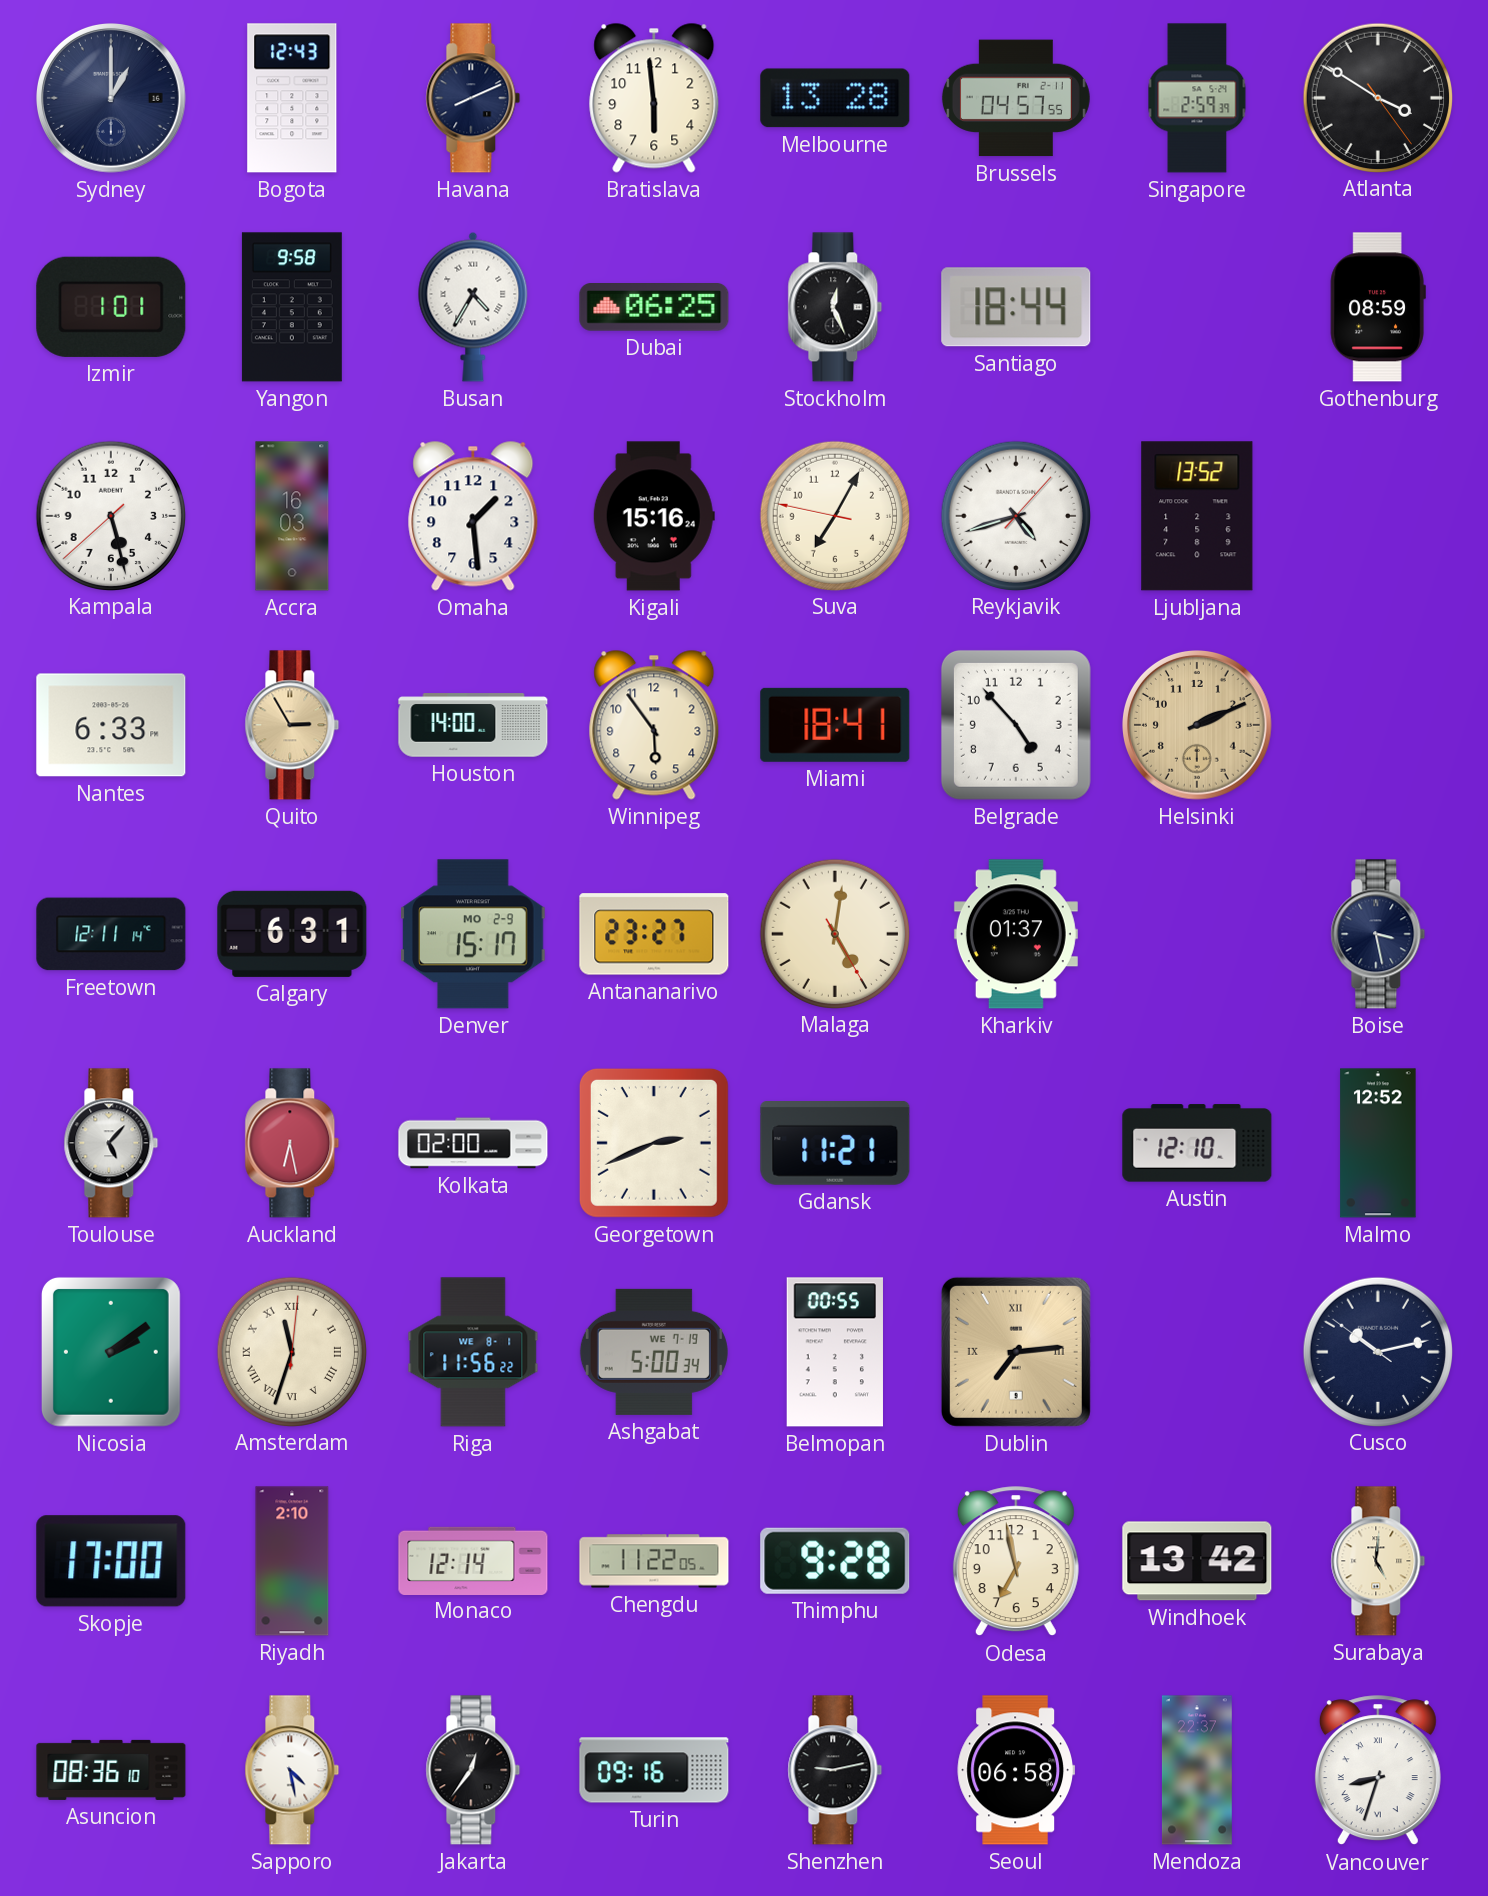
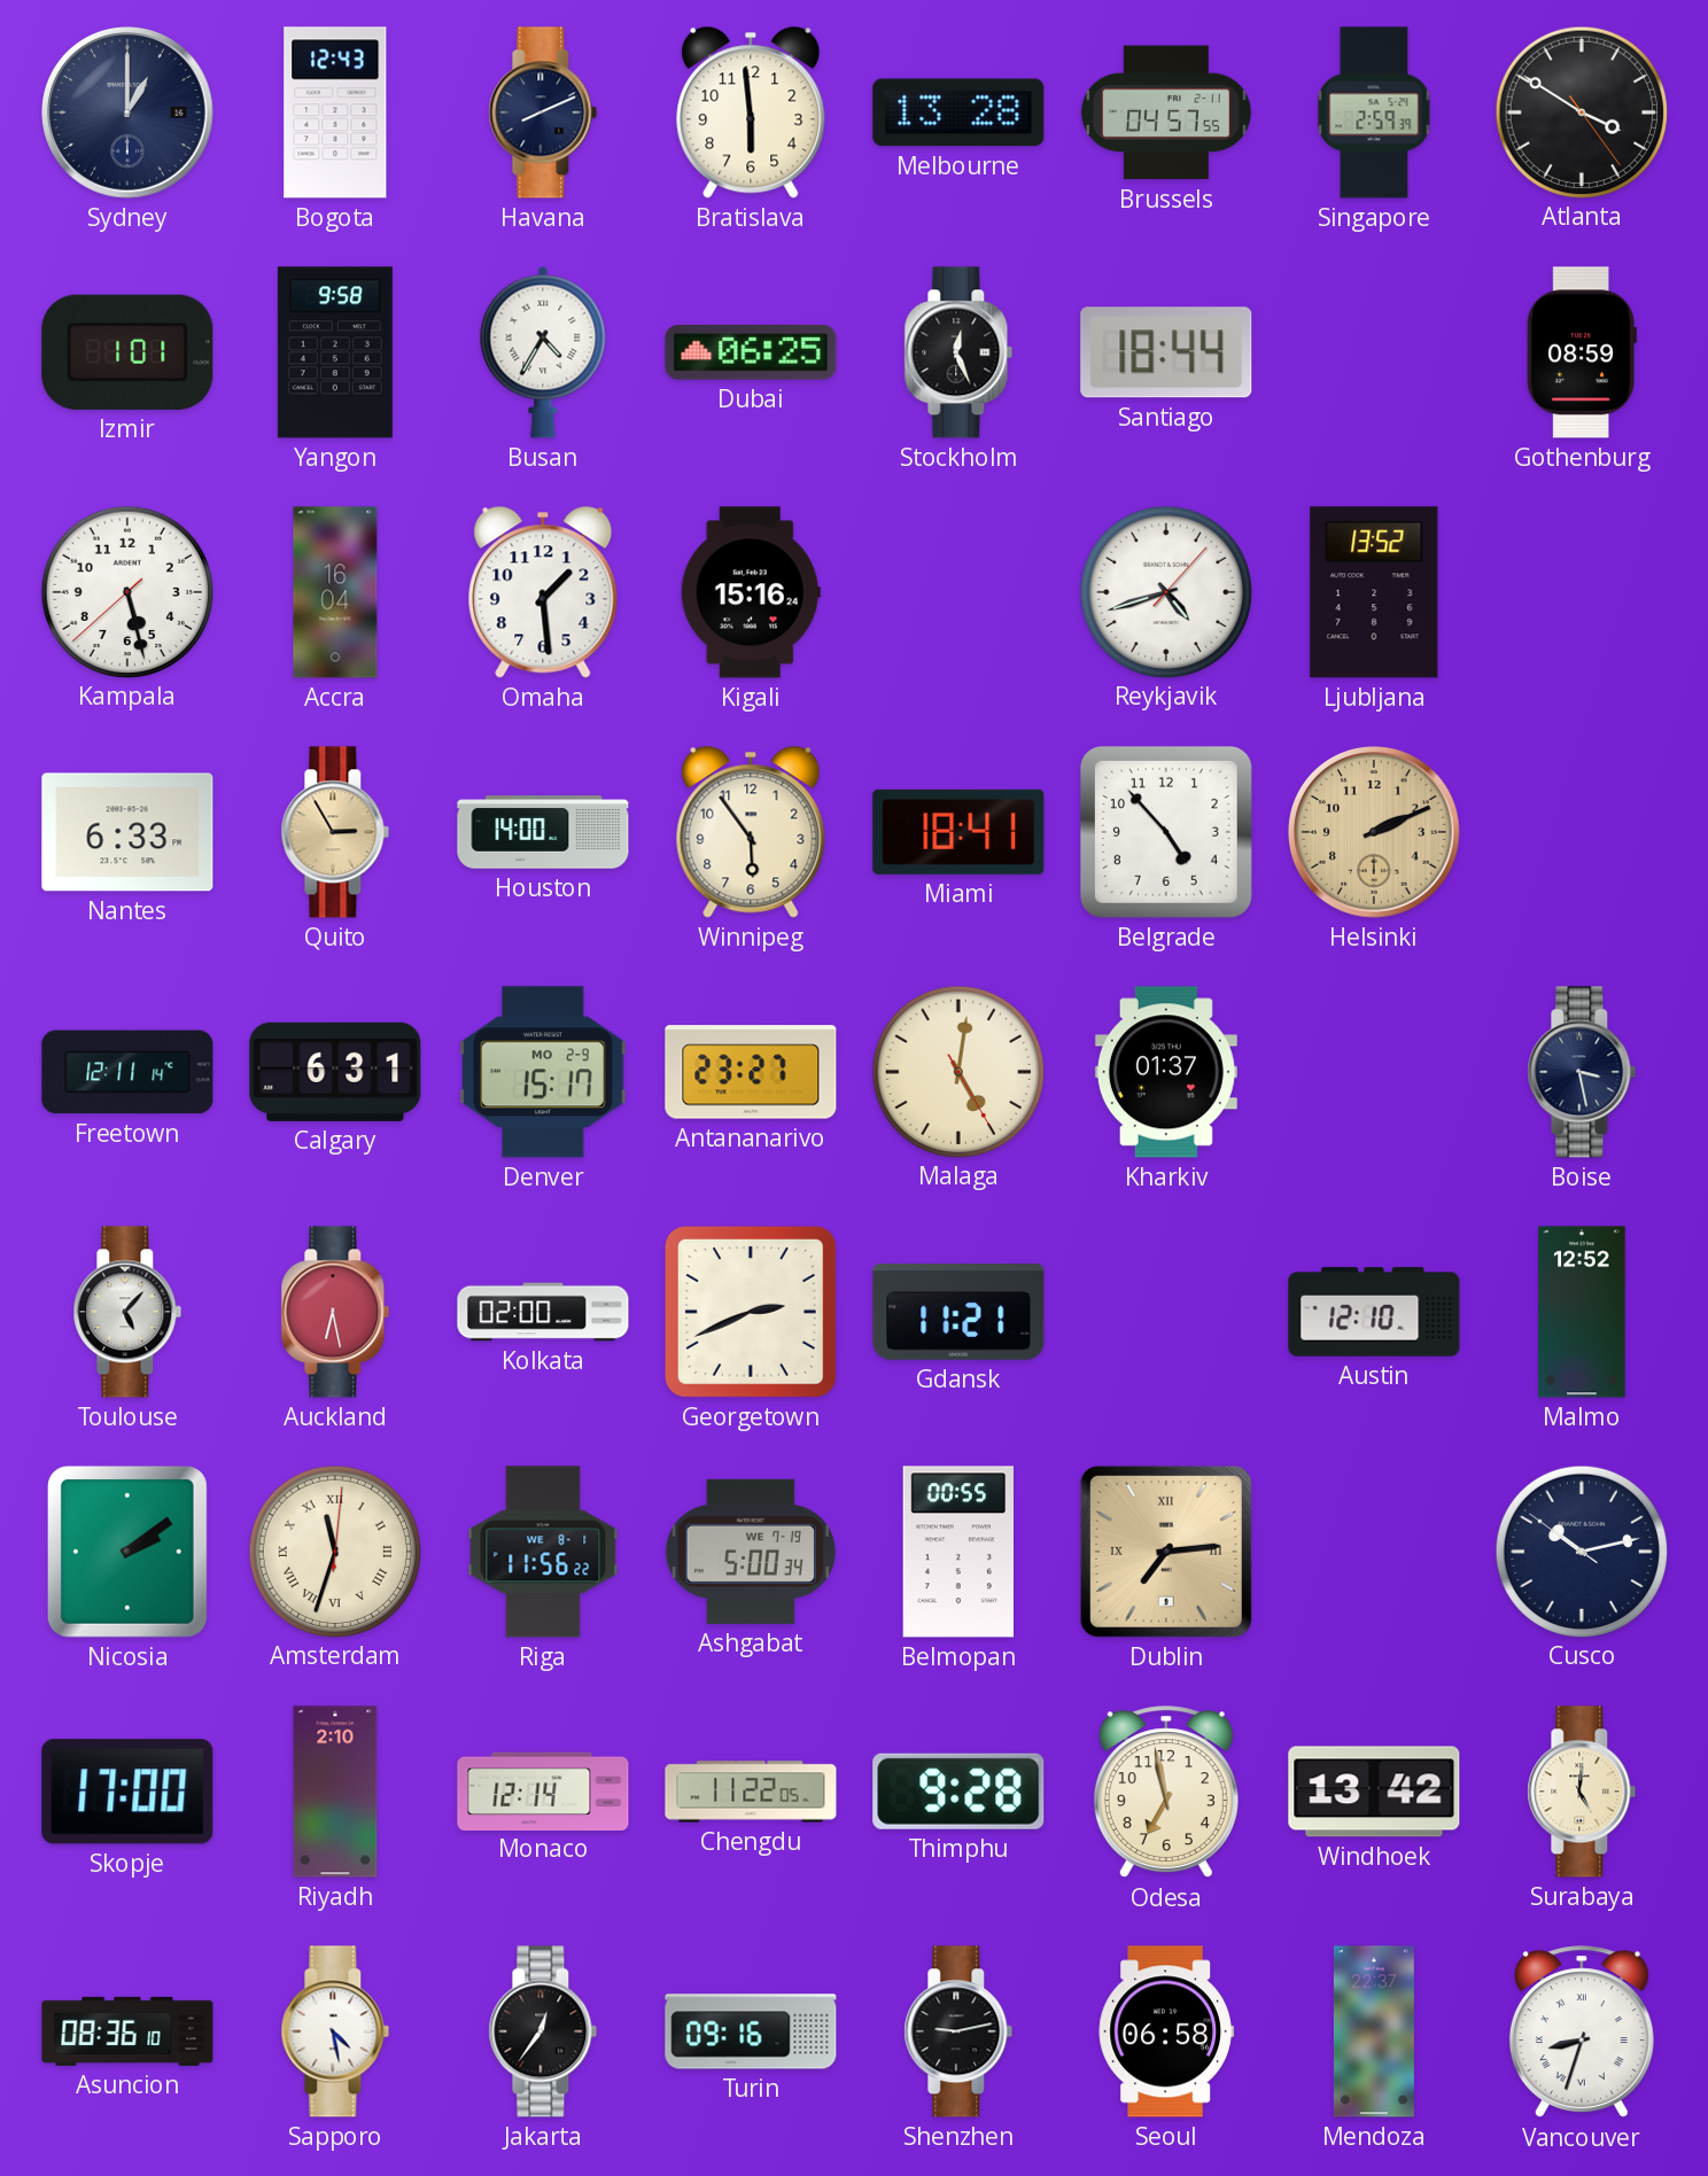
Accra: 16:03 -> 16:04 (335, 592)
Suva: 7:04 -> none (834, 515)
